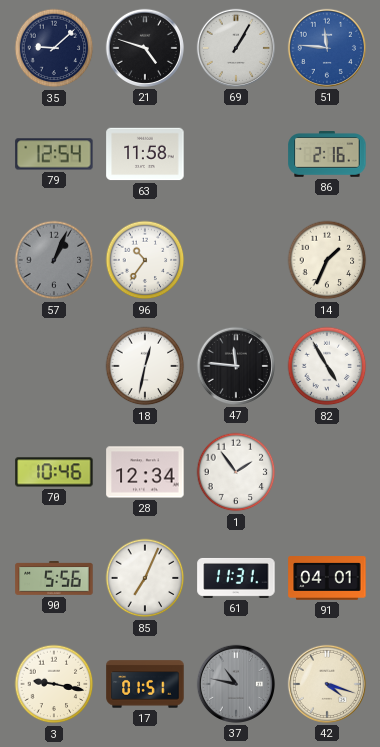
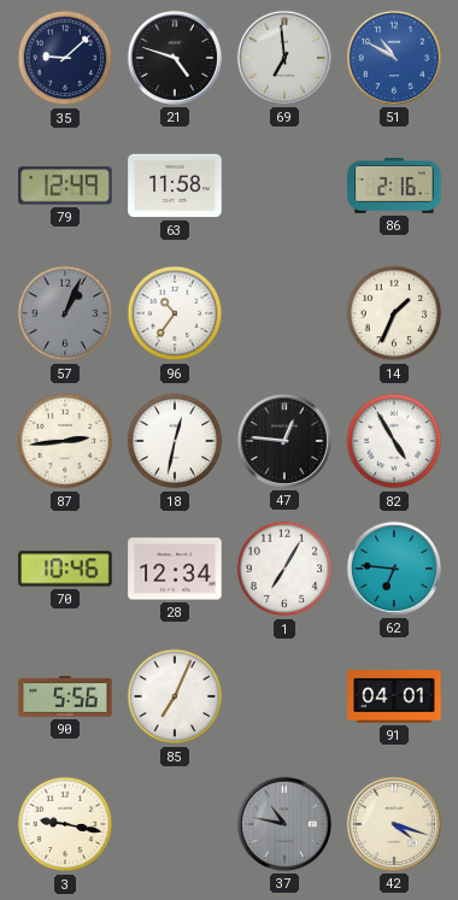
69: 1:05 -> 6:59 (284, 58)
51: 11:46 -> 10:50 (394, 58)
79: 12:54 -> 12:49 (65, 186)
87: none -> 2:44 (65, 441)
47: 11:46 -> 12:46 (284, 441)
1: 1:54 -> 7:05 (284, 569)
62: none -> 6:46 (394, 569)
61: 11:31 -> none (236, 578)
17: 01:51 -> none (145, 684)
